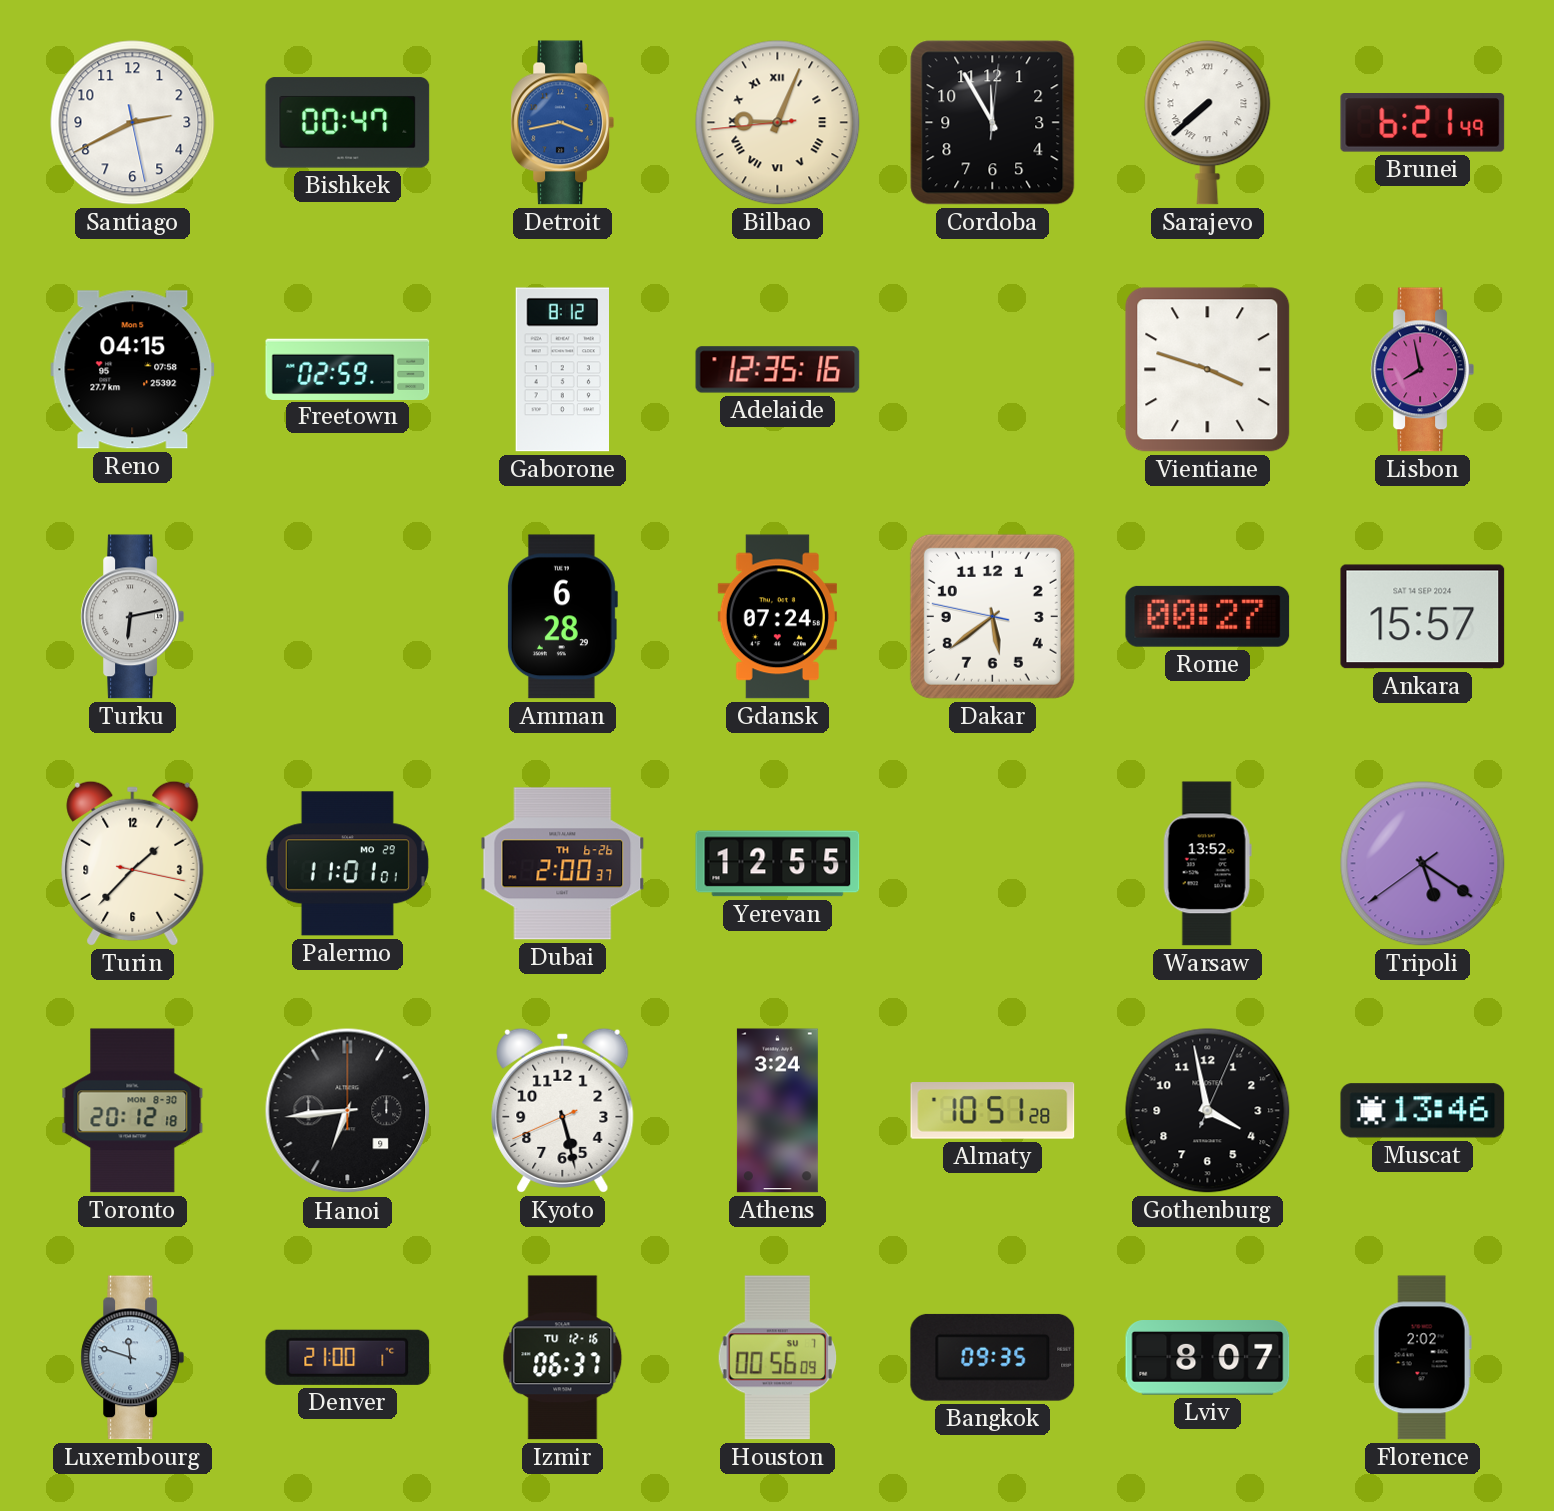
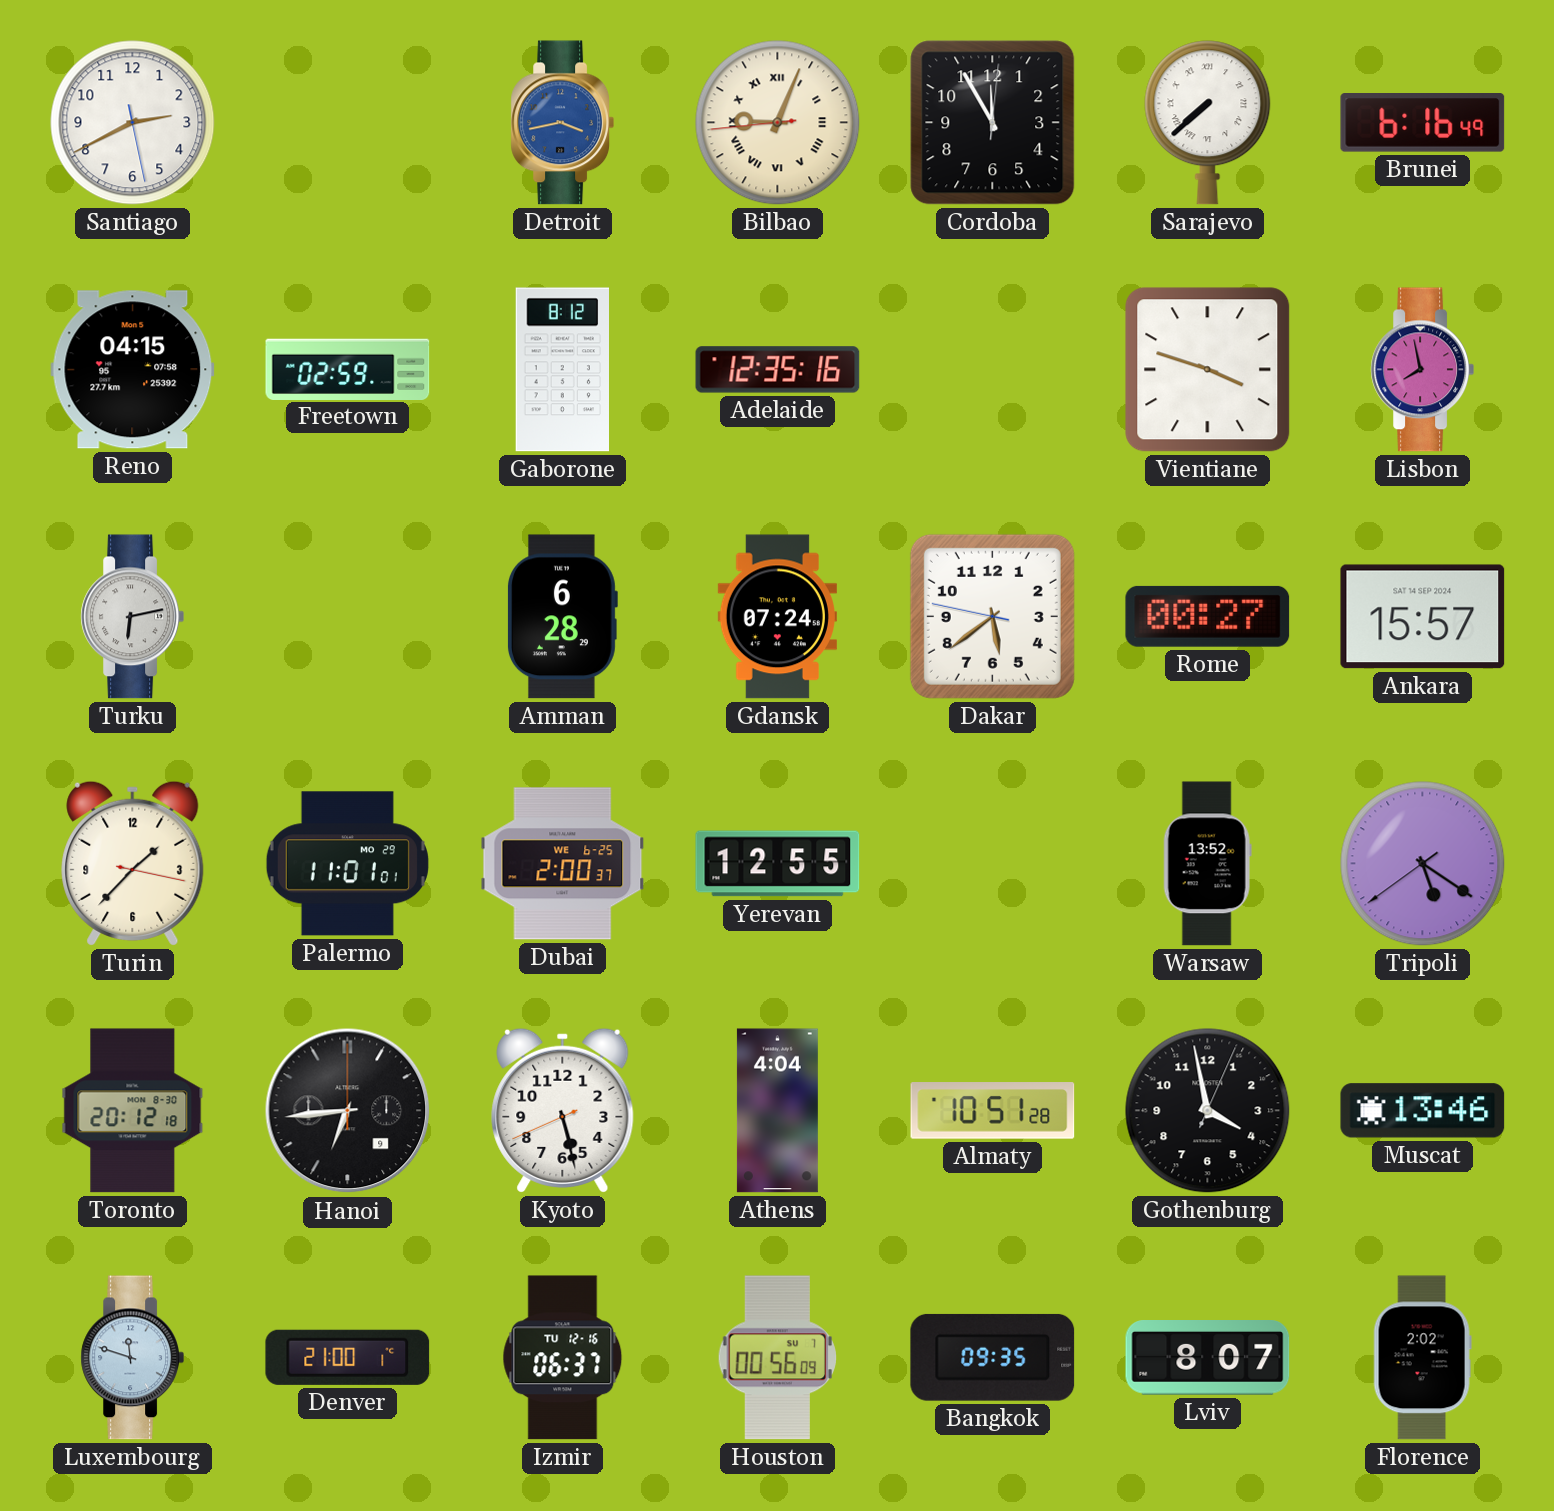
Bishkek: 00:47 -> none (348, 123)
Brunei: 6:21 -> 6:16 (1423, 123)
Dubai date: TH 6-26 -> WE 6-25 (563, 864)
Athens: 3:24 -> 4:04 (777, 1111)
